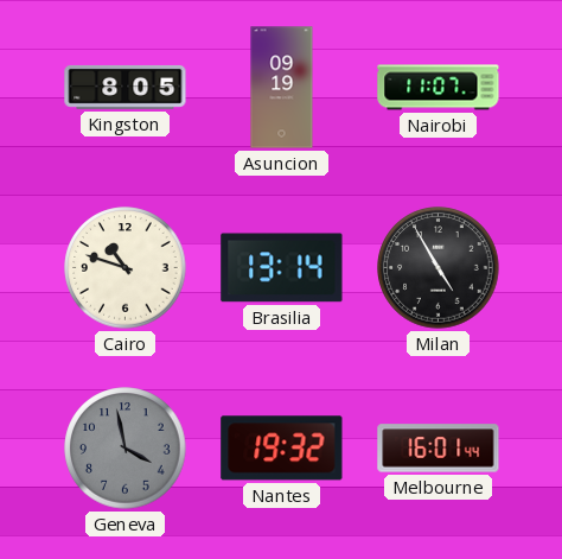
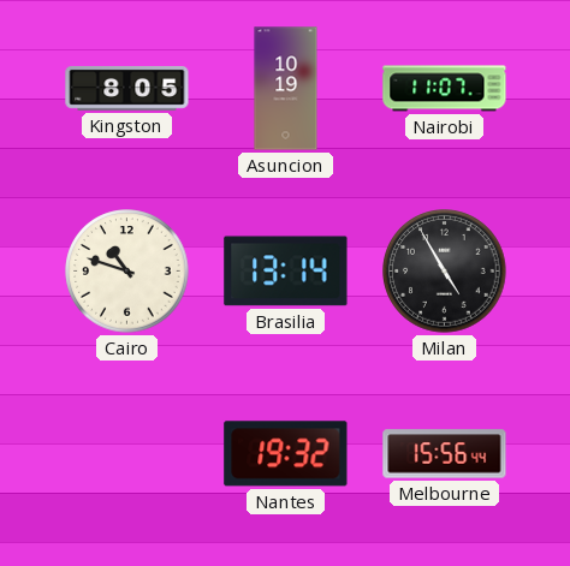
Asuncion: 09:19 -> 10:19 (286, 89)
Geneva: 3:58 -> none (126, 449)
Melbourne: 16:01 -> 15:56 (445, 454)
